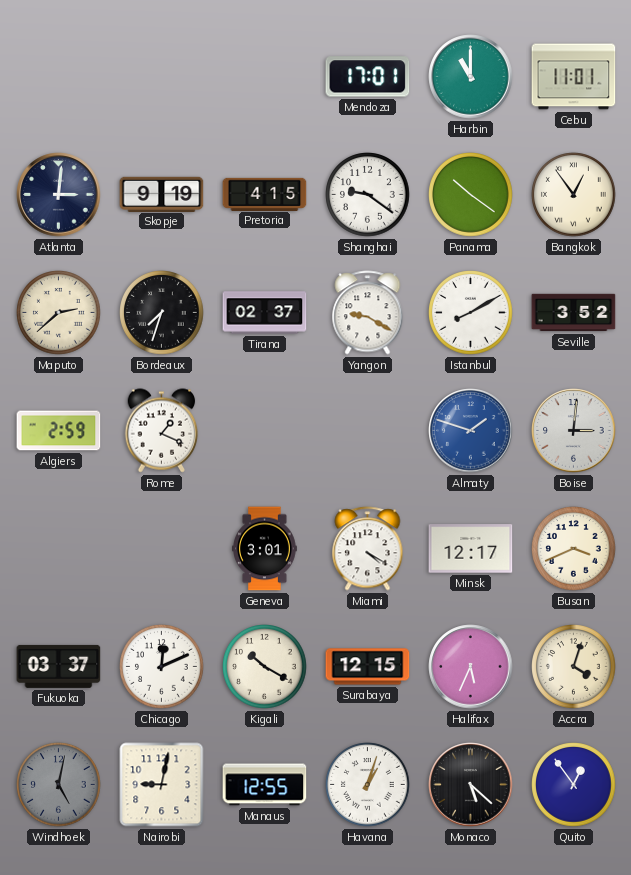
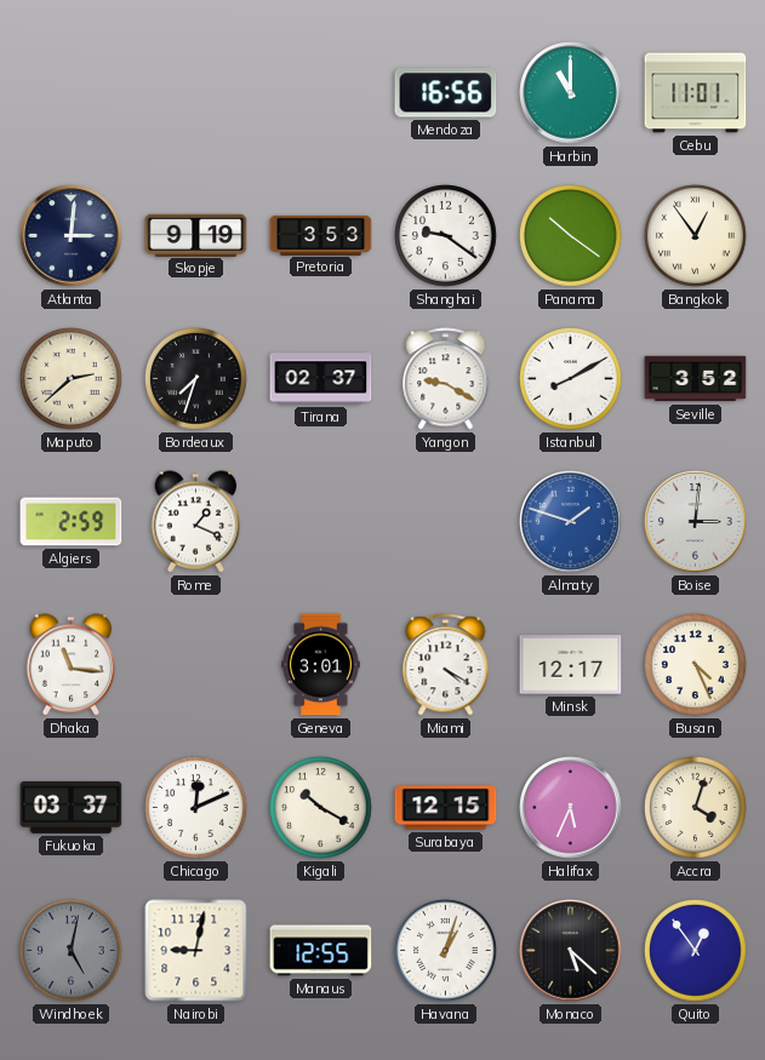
Mendoza: 17:01 -> 16:56 (446, 93)
Pretoria: 4:15 -> 3:53 (321, 235)
Dhaka: none -> 11:16 (72, 665)
Busan: 3:41 -> 4:26 (696, 665)
